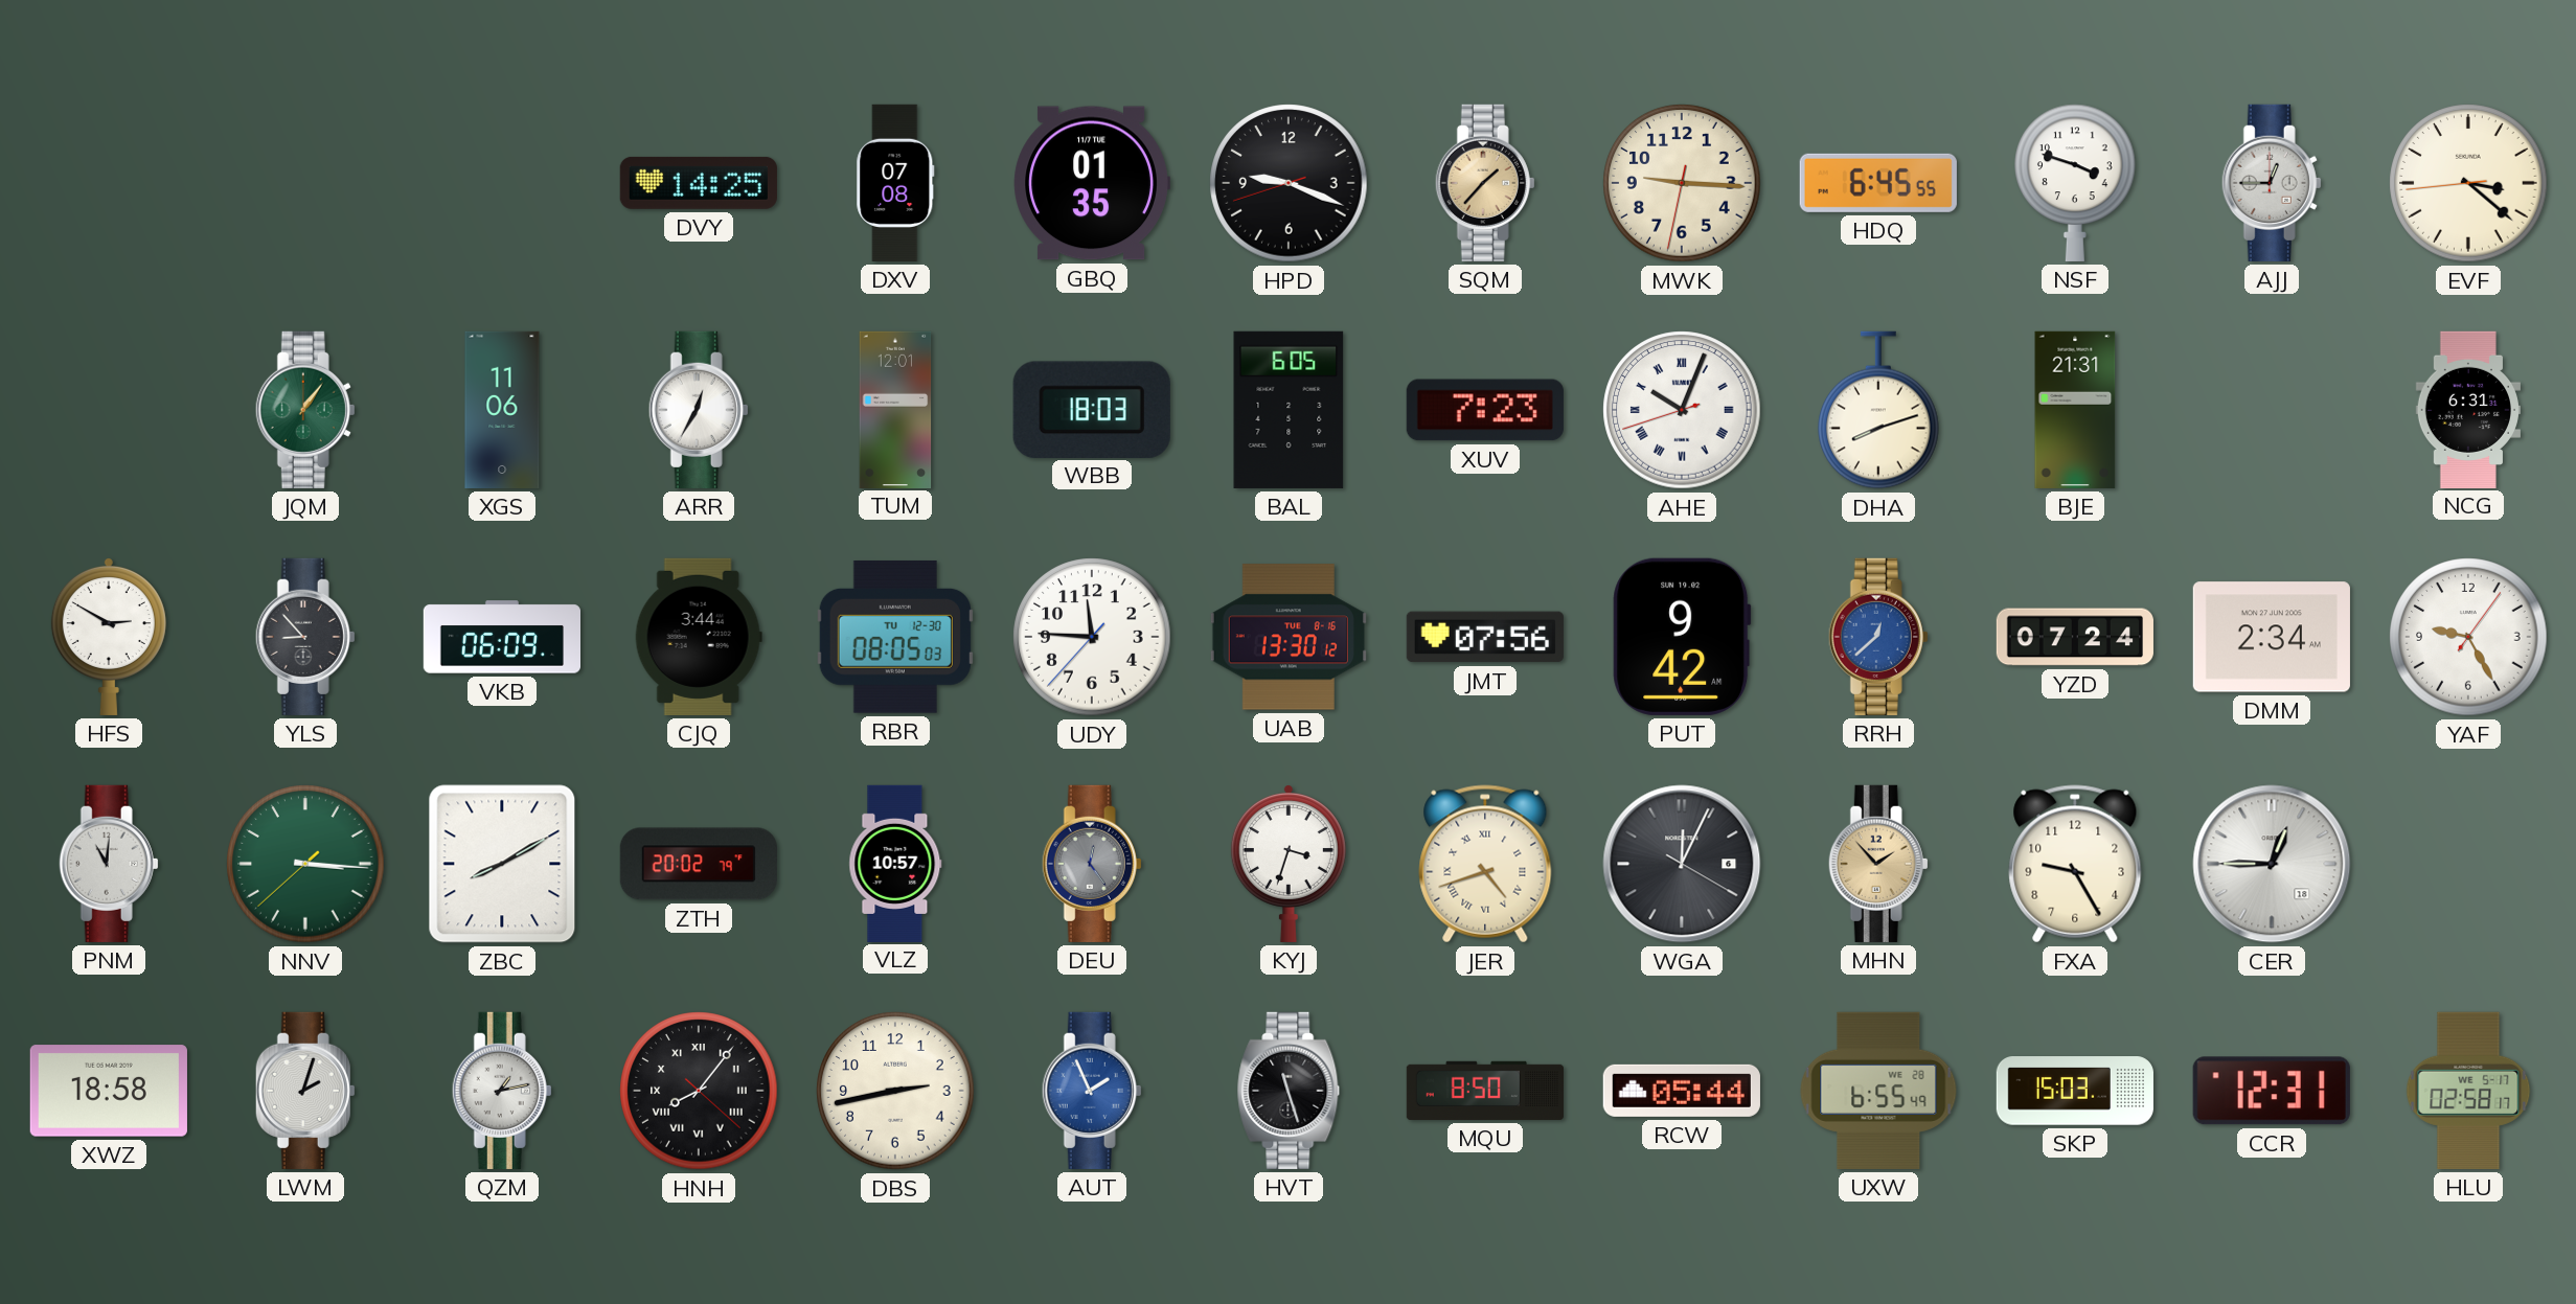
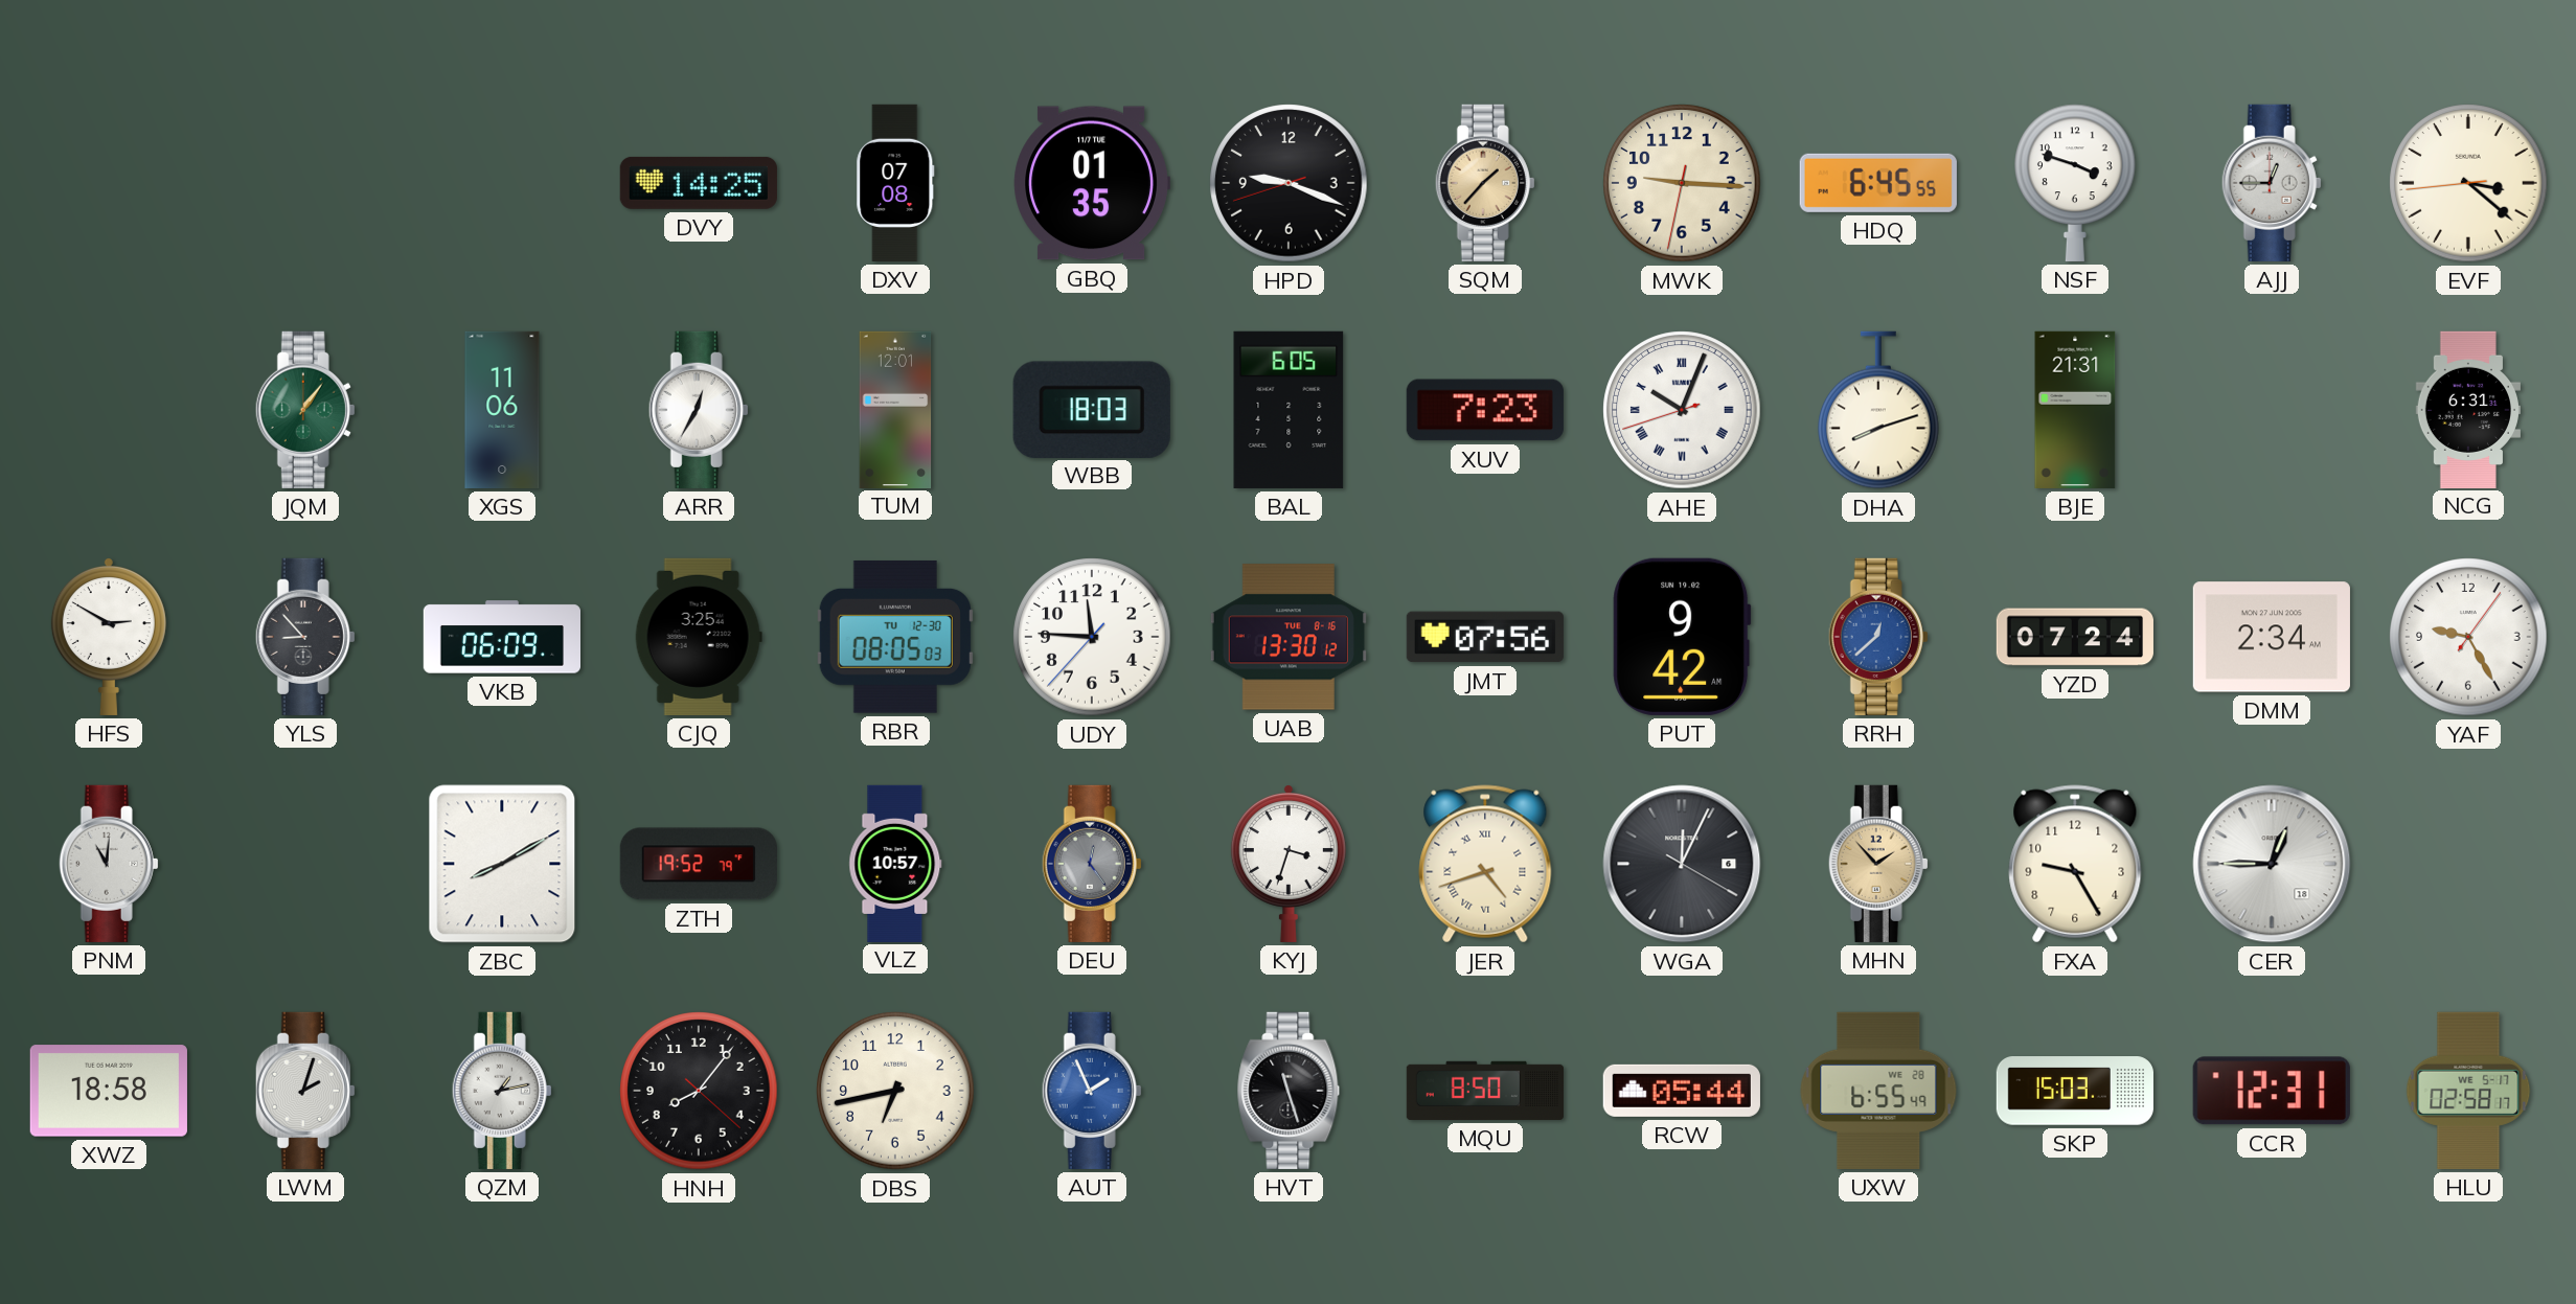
CJQ: 3:44 -> 3:25 (699, 637)
NNV: 3:15 -> none (305, 864)
ZTH: 20:02 -> 19:52 (699, 864)
HNH numerals: Roman -> Arabic (699, 1091)
DBS: 2:43 -> 6:43 (895, 1091)
